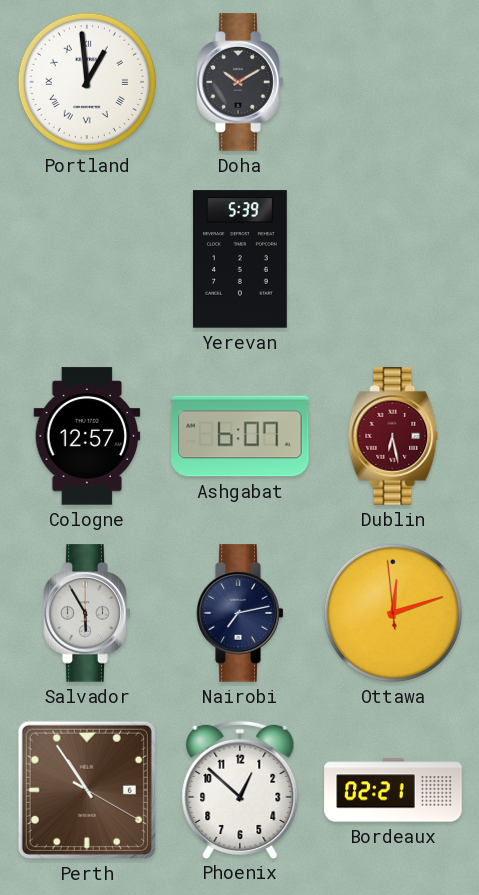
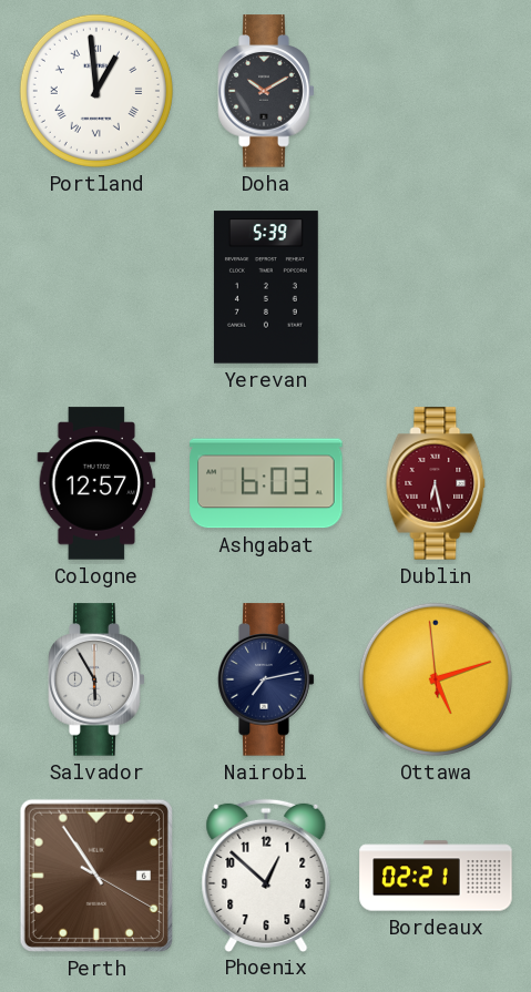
Ashgabat: 6:07 -> 6:03 (266, 483)
Ottawa: 12:11 -> 5:11 (436, 679)
